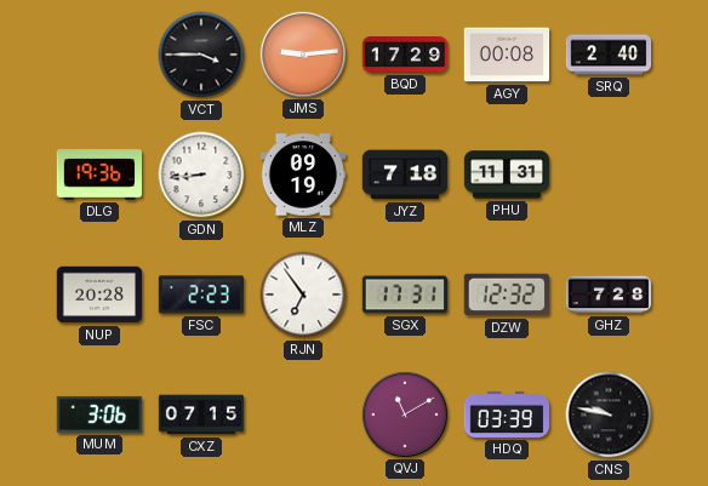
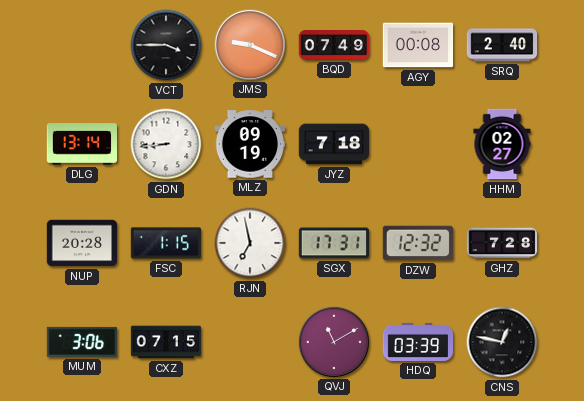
JMS: 9:14 -> 9:19 (249, 44)
BQD: 17:29 -> 07:49 (334, 45)
DLG: 19:36 -> 13:14 (81, 144)
PHU: 11:31 -> none (507, 175)
HHM: none -> 02:27 (502, 144)
FSC: 2:23 -> 1:15 (165, 243)
RJN: 6:54 -> 6:58 (250, 243)
CNS: 9:47 -> 12:47 (502, 342)
